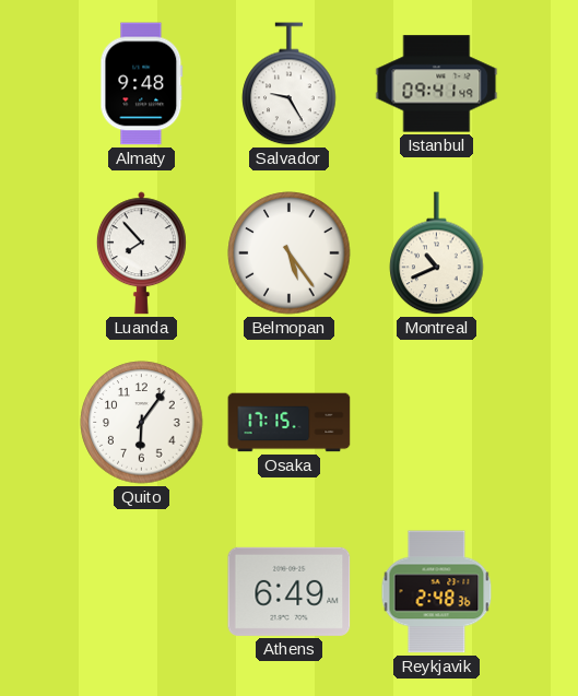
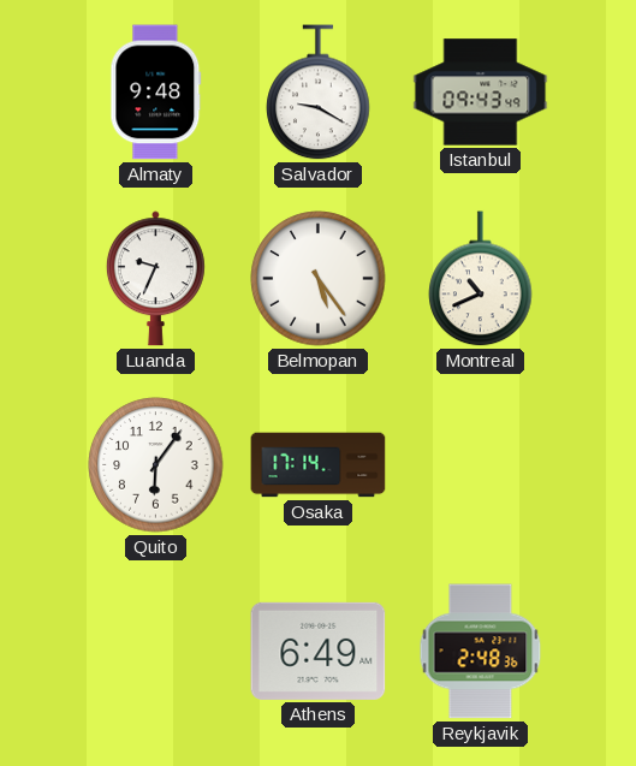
Salvador: 9:25 -> 9:20 (319, 93)
Istanbul: 09:41 -> 09:43 (481, 93)
Luanda: 7:53 -> 9:34 (155, 279)
Osaka: 17:15 -> 17:14 (319, 465)
